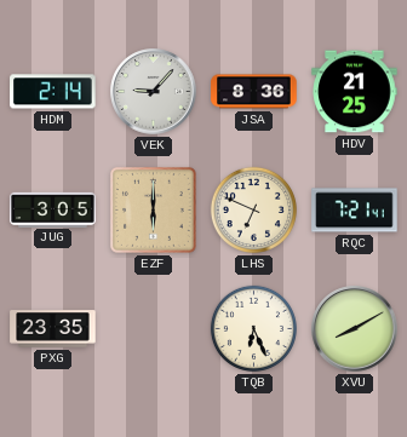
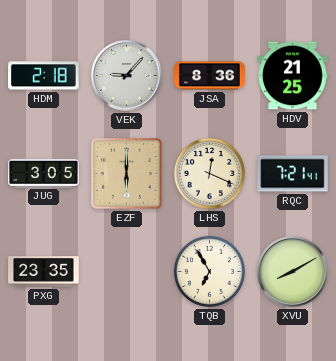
HDM: 2:14 -> 2:18 (44, 76)
LHS: 6:49 -> 12:19 (209, 173)
TQB: 6:26 -> 6:55 (209, 271)
